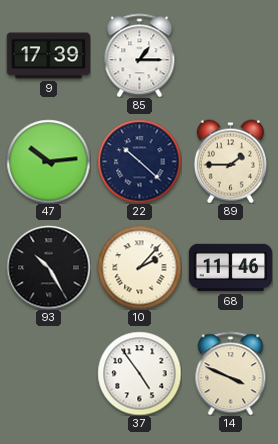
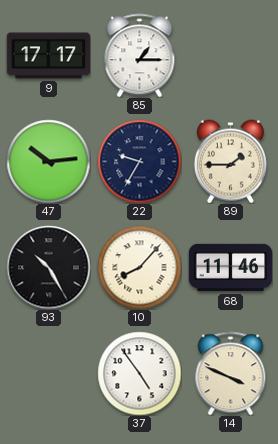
9: 17:39 -> 17:17 (48, 56)
22: 10:22 -> 9:35 (139, 161)
10: 2:07 -> 8:07 (139, 267)
